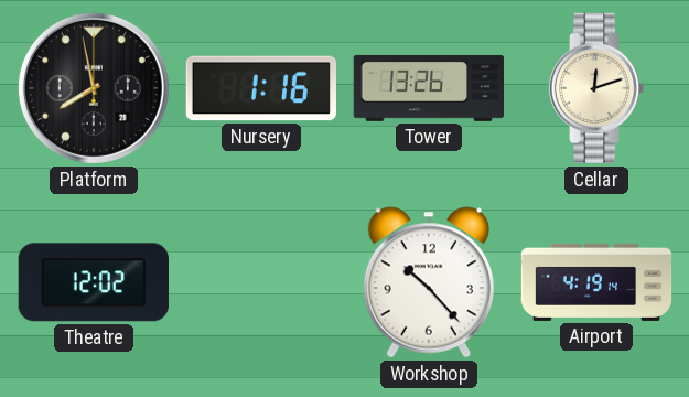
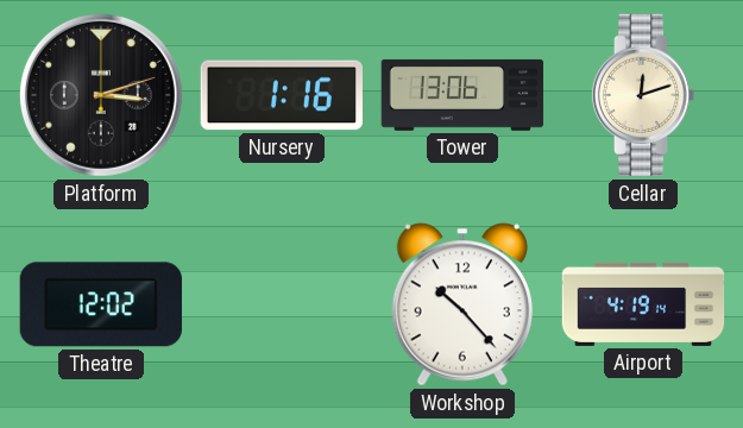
Platform: 7:58 -> 3:12 (101, 95)
Tower: 13:26 -> 13:06 (462, 95)
